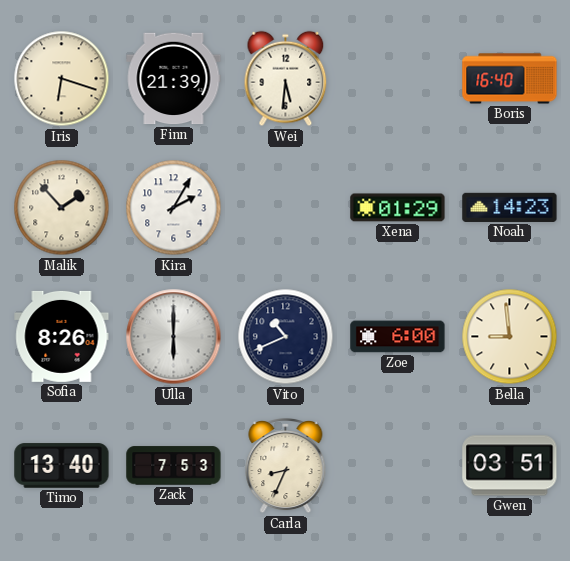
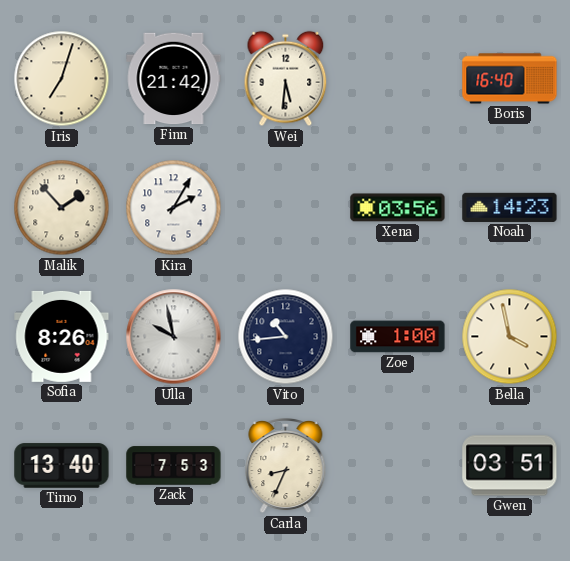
Iris: 6:18 -> 7:03 (62, 79)
Finn: 21:39 -> 21:42 (174, 79)
Xena: 01:29 -> 03:56 (398, 208)
Ulla: 6:00 -> 9:58 (174, 337)
Vito: 10:41 -> 10:44 (286, 337)
Zoe: 6:00 -> 1:00 (398, 337)
Bella: 8:59 -> 3:58 (510, 337)
